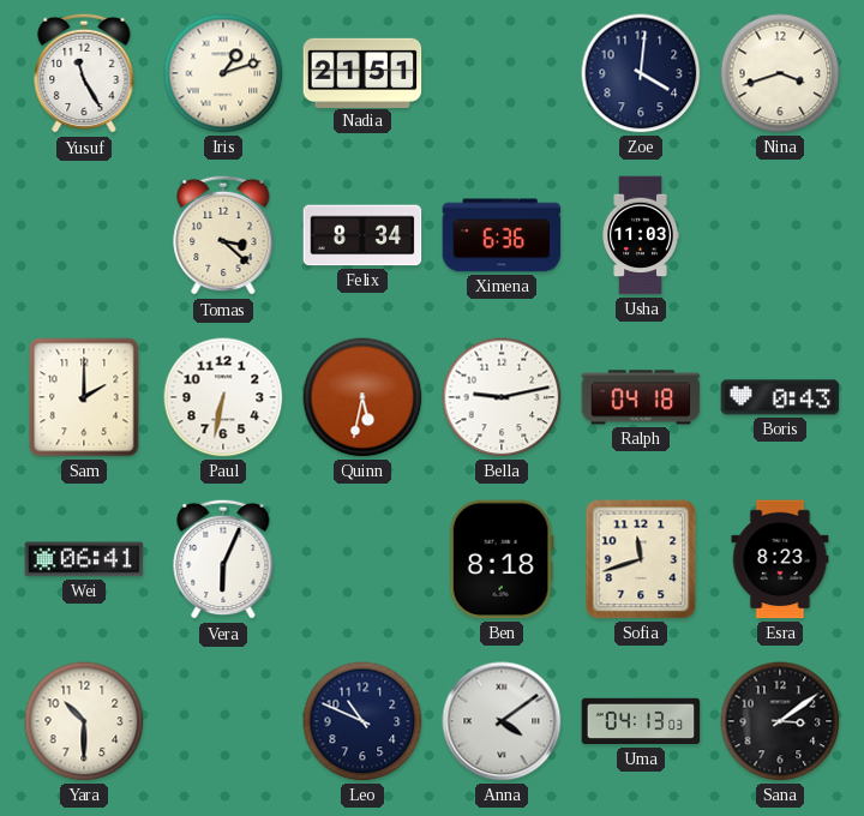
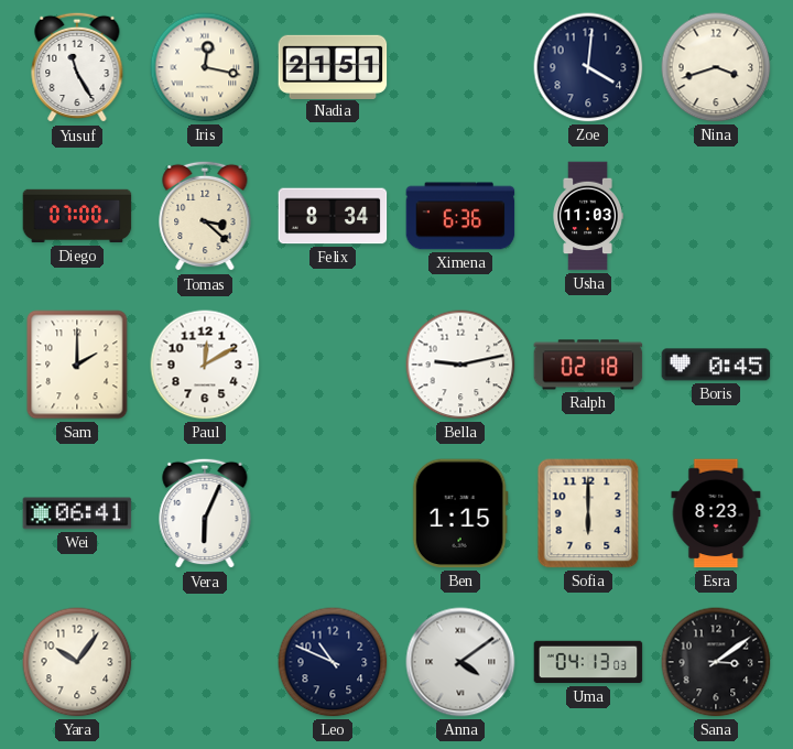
Iris: 1:12 -> 12:17 (205, 67)
Diego: none -> 07:00 (77, 216)
Paul: 6:32 -> 12:10 (205, 365)
Quinn: 5:32 -> none (362, 397)
Ralph: 04:18 -> 02:18 (588, 365)
Boris: 0:43 -> 0:45 (716, 365)
Ben: 8:18 -> 1:15 (460, 513)
Sofia: 11:42 -> 6:00 (588, 513)
Yara: 10:30 -> 10:06 (77, 662)
